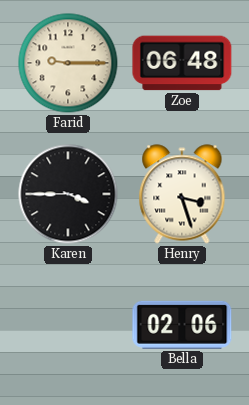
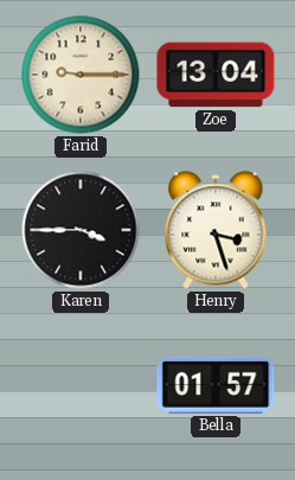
Zoe: 06:48 -> 13:04 (216, 75)
Bella: 02:06 -> 01:57 (216, 385)
